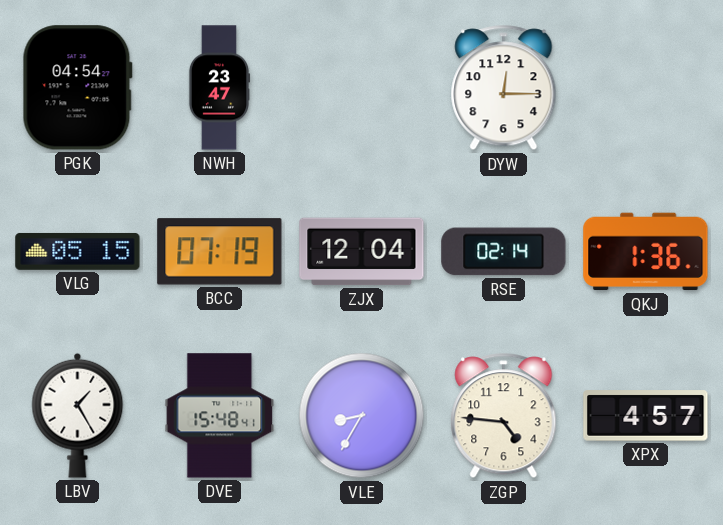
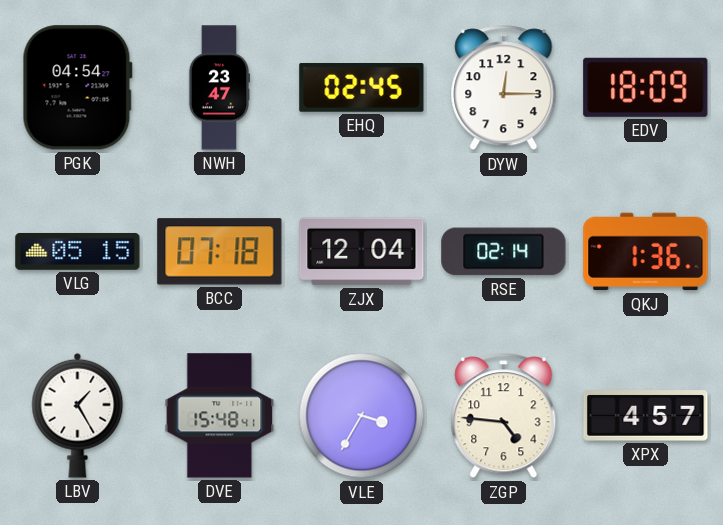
EHQ: none -> 02:45 (362, 88)
EDV: none -> 18:09 (646, 87)
BCC: 07:19 -> 07:18 (220, 252)
VLE: 8:35 -> 3:35 (362, 416)
